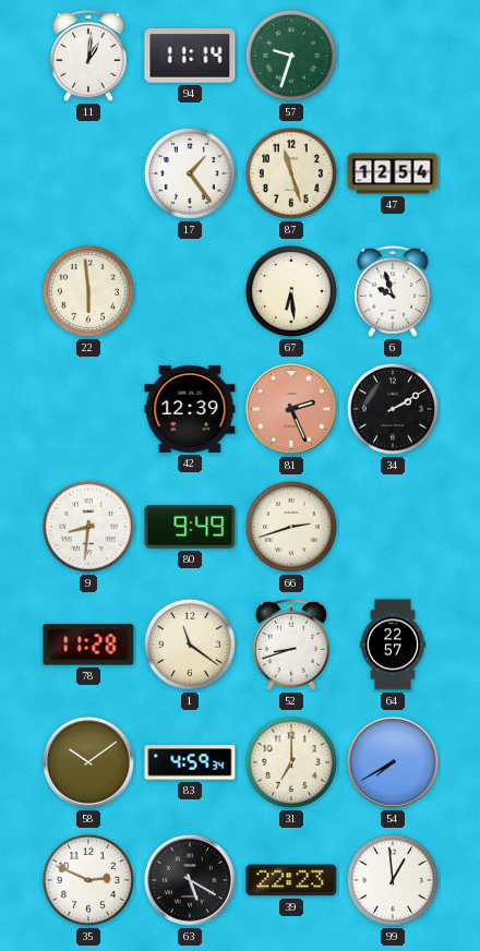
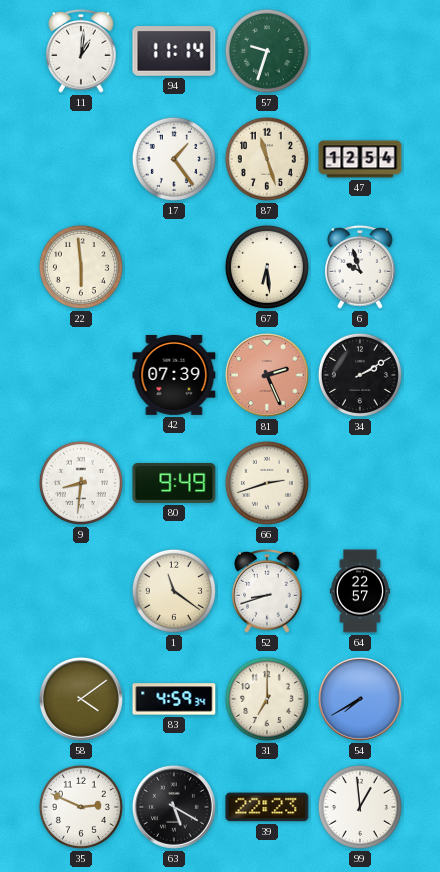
42: 12:39 -> 07:39 (174, 375)
78: 11:28 -> none (88, 645)
58: 10:09 -> 4:09 (81, 699)
